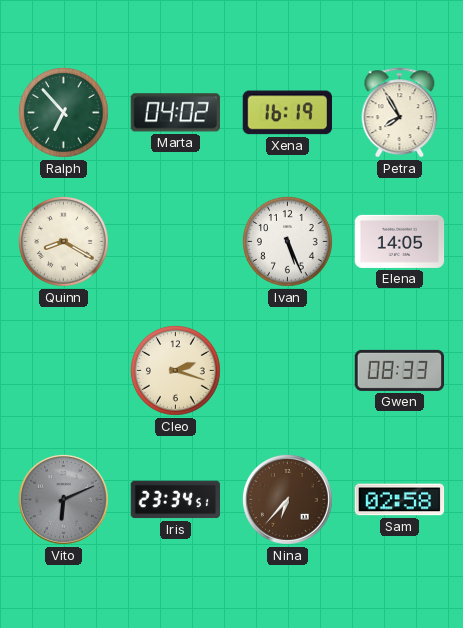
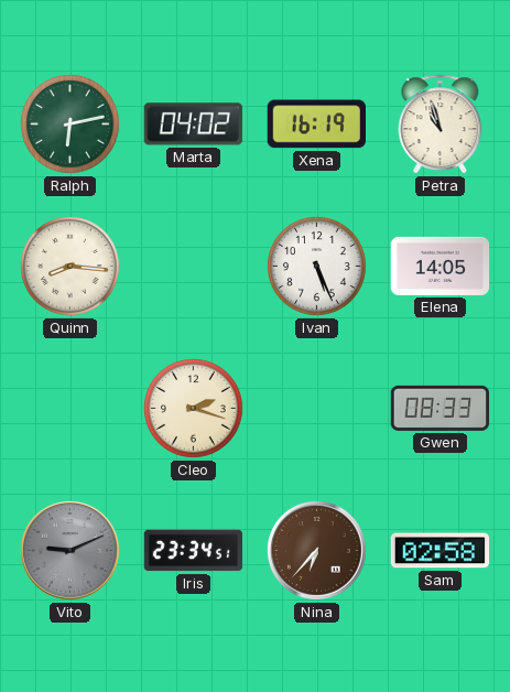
Ralph: 6:53 -> 6:13 (70, 125)
Petra: 7:55 -> 10:57 (441, 125)
Quinn: 8:20 -> 8:16 (70, 267)
Vito: 6:11 -> 9:11 (70, 551)
